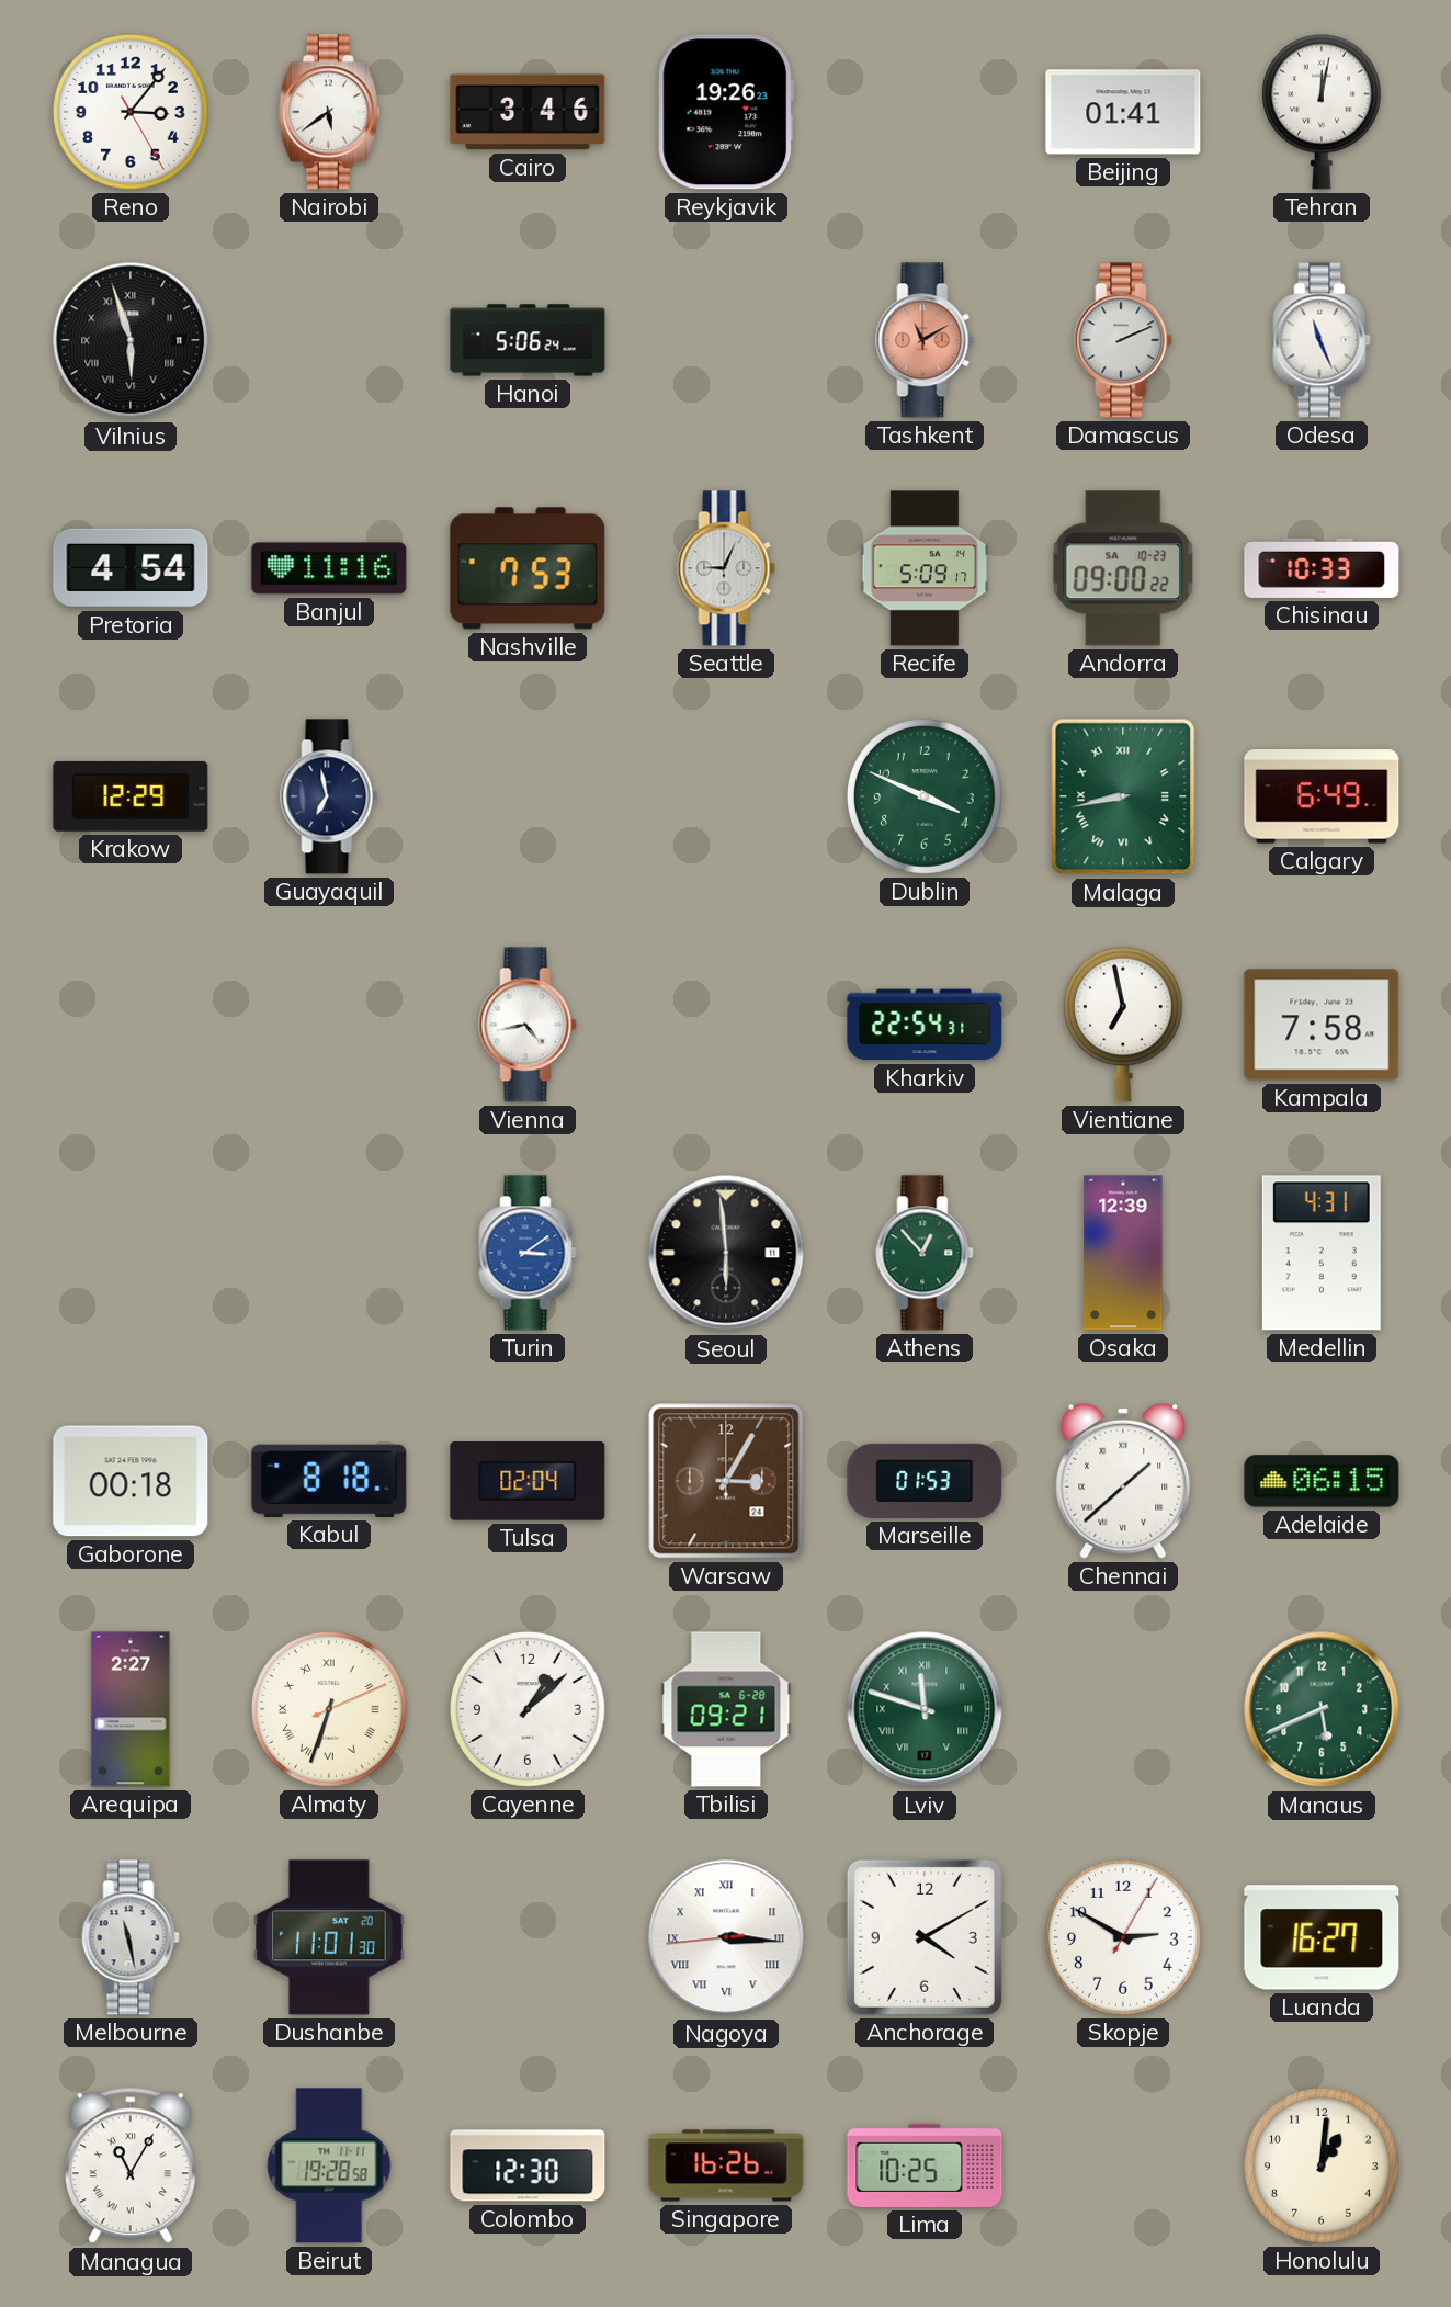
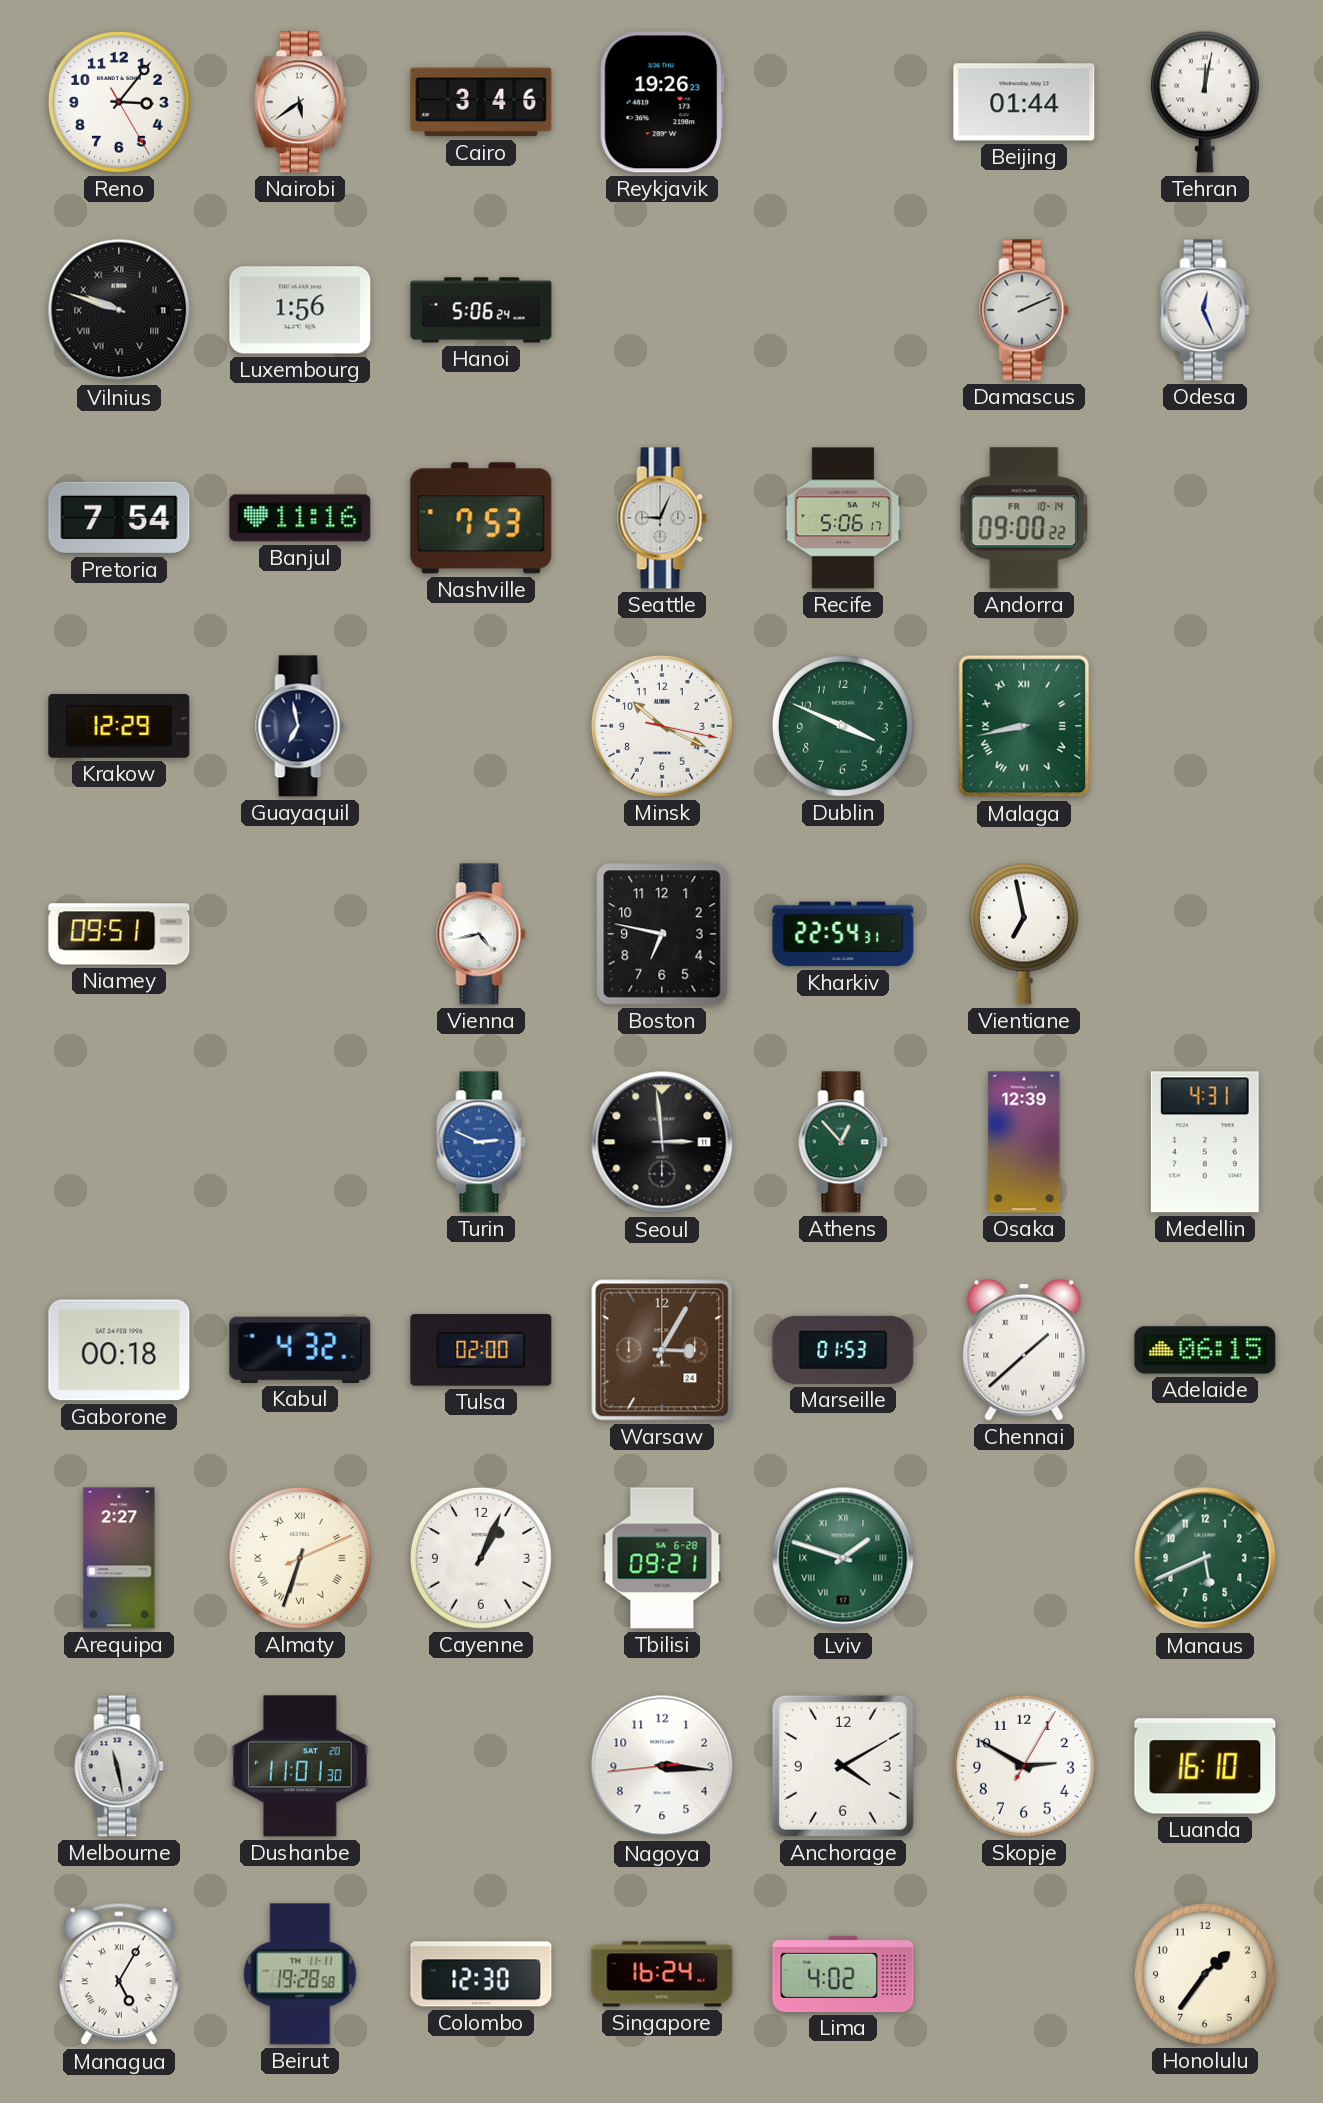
Beijing: 01:41 -> 01:44 (1024, 102)
Vilnius: 5:57 -> 9:48 (119, 310)
Luxembourg: none -> 1:56 (300, 310)
Tashkent: 11:10 -> none (925, 340)
Odesa: 11:26 -> 12:26 (1205, 310)
Pretoria: 4:54 -> 7:54 (119, 518)
Recife: 5:09 -> 5:06 (843, 518)
Andorra date: SA 10-23 -> FR 10-14 (1024, 518)
Chisinau: 10:33 -> none (1322, 568)
Minsk: none -> 10:19 (662, 726)
Calgary: 6:49 -> none (1322, 796)
Niamey: none -> 09:51 (119, 934)
Boston: none -> 6:47 (662, 934)
Kampala: 7:58 -> none (1322, 1025)
Turin: 3:09 -> 2:49 (481, 1142)
Seoul: 5:59 -> 2:59 (662, 1142)
Kabul: 8:18 -> 4:32 (300, 1350)
Tulsa: 02:04 -> 02:00 (481, 1351)
Cayenne: 1:08 -> 1:04 (481, 1558)
Lviv: 11:48 -> 1:48 (843, 1558)
Nagoya numerals: Roman -> Arabic (662, 1766)
Luanda: 16:27 -> 16:10 (1205, 1766)
Managua: 11:05 -> 5:05 (120, 1974)
Singapore: 16:26 -> 16:24 (662, 1974)
Lima: 10:25 -> 4:02 (843, 1974)
Honolulu: 1:01 -> 1:36 (1205, 1974)
